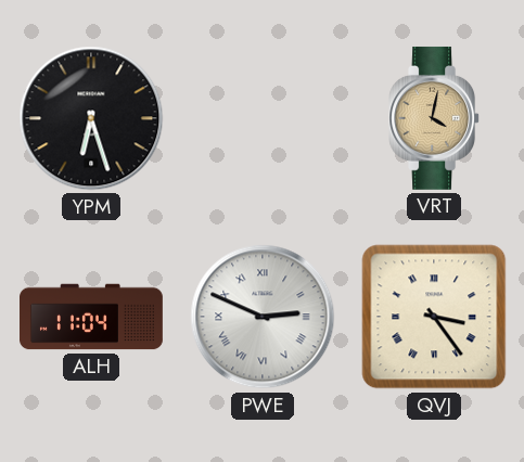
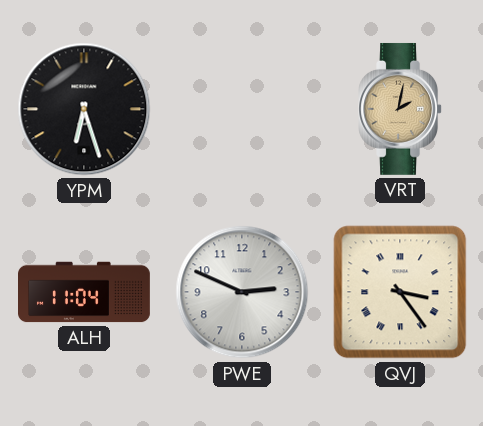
VRT: 4:02 -> 2:02 (400, 109)
PWE numerals: Roman -> Arabic (242, 292)
